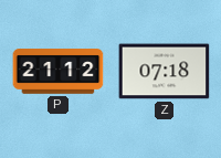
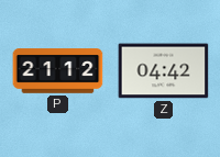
Z: 07:18 -> 04:42 (164, 71)
